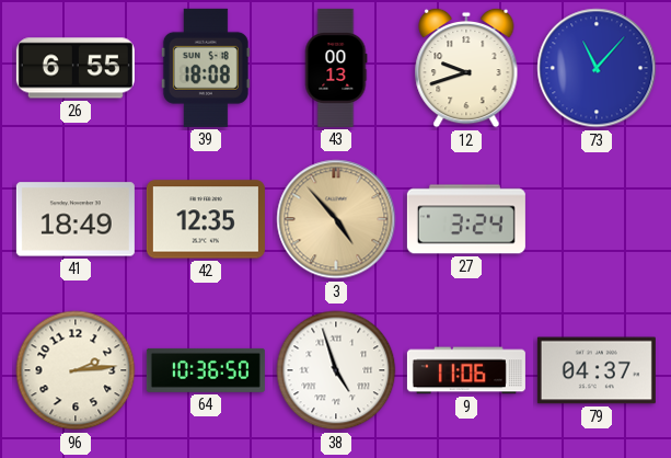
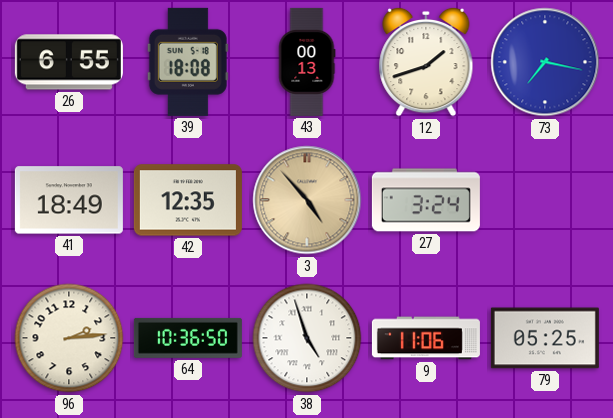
12: 9:42 -> 1:42 (426, 62)
73: 11:07 -> 7:17 (545, 62)
79: 04:37 -> 05:25 (545, 338)
